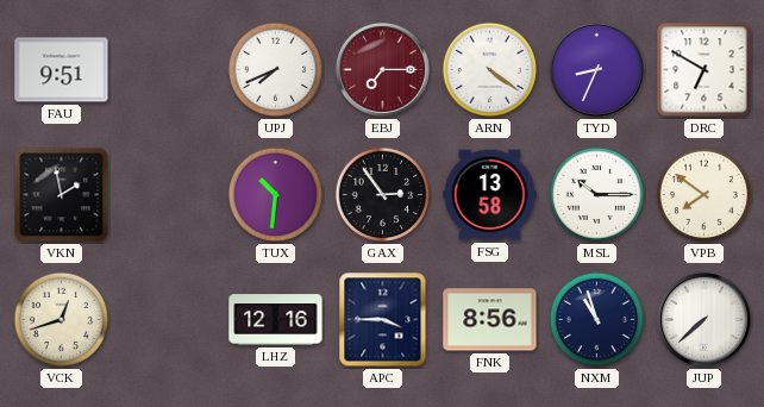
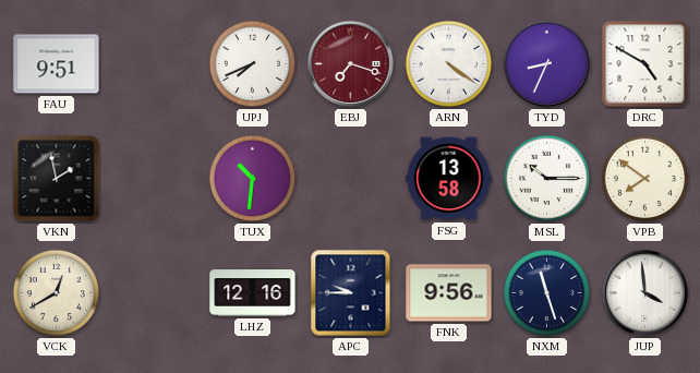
EBJ: 7:15 -> 7:18 (350, 63)
DRC: 6:50 -> 4:50 (645, 64)
GAX: 2:54 -> none (383, 195)
VCK: 12:42 -> 12:40 (57, 293)
APC: 3:45 -> 9:45 (351, 293)
FNK: 8:56 -> 9:56 (449, 293)
NXM: 10:57 -> 11:27 (547, 293)
JUP: 7:38 -> 3:59 (644, 292)
